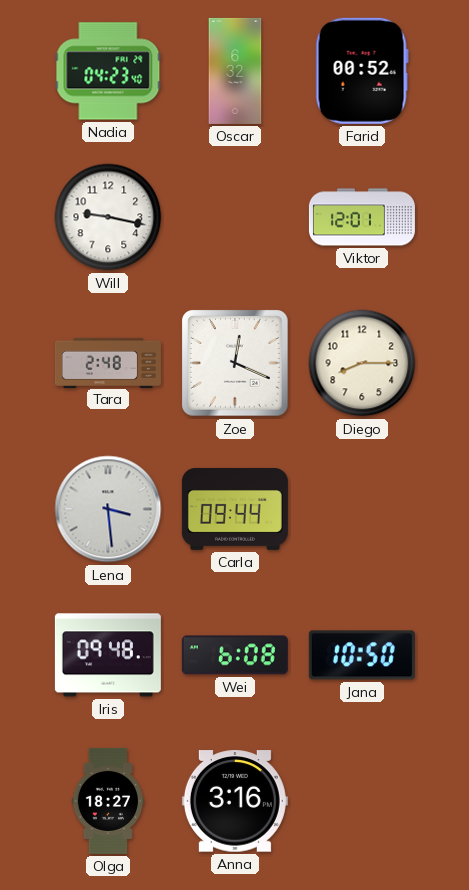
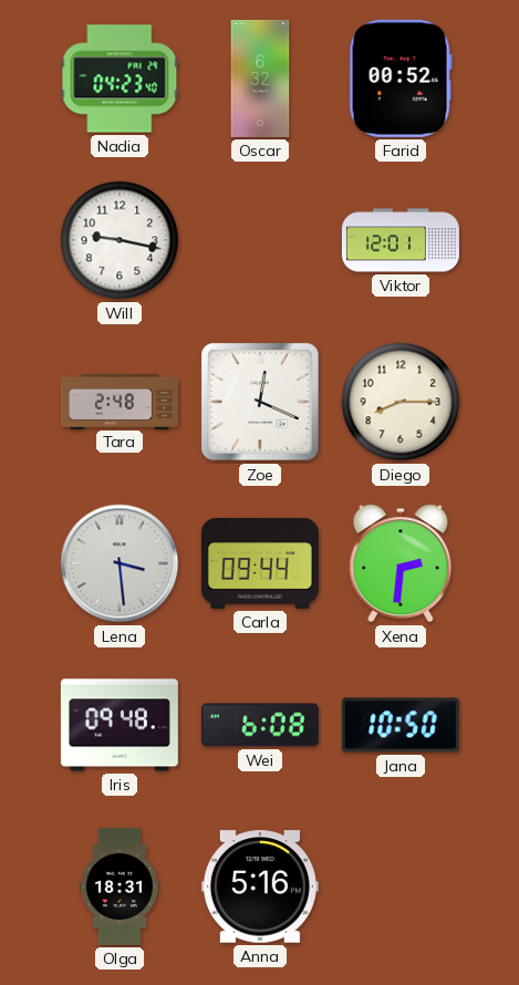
Xena: none -> 2:31 (401, 563)
Olga: 18:27 -> 18:31 (118, 886)
Anna: 3:16 -> 5:16 (260, 886)
